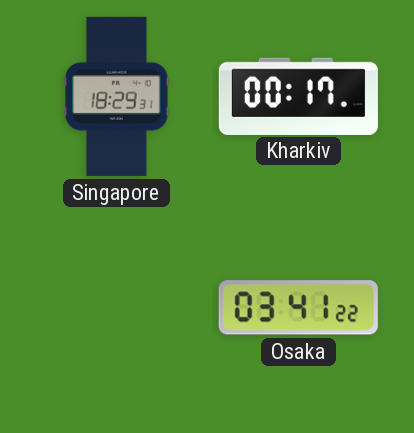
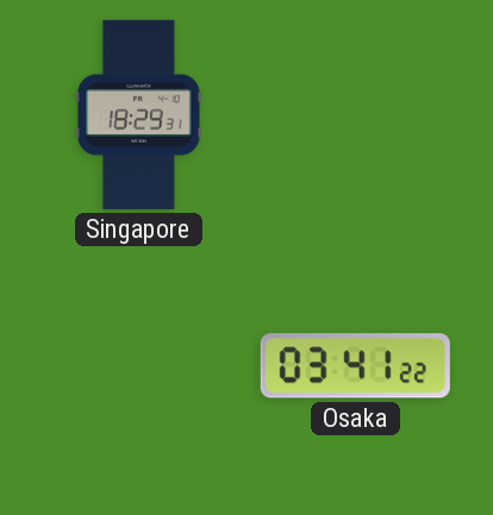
Kharkiv: 00:17 -> none (298, 96)
